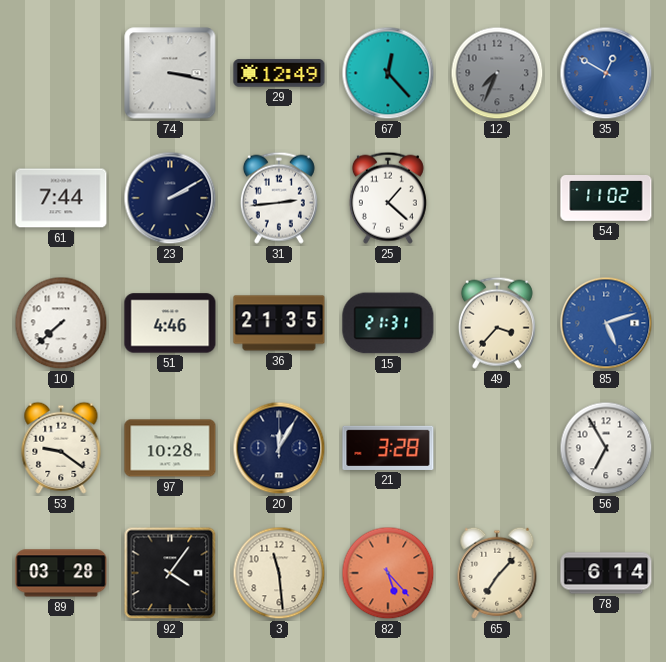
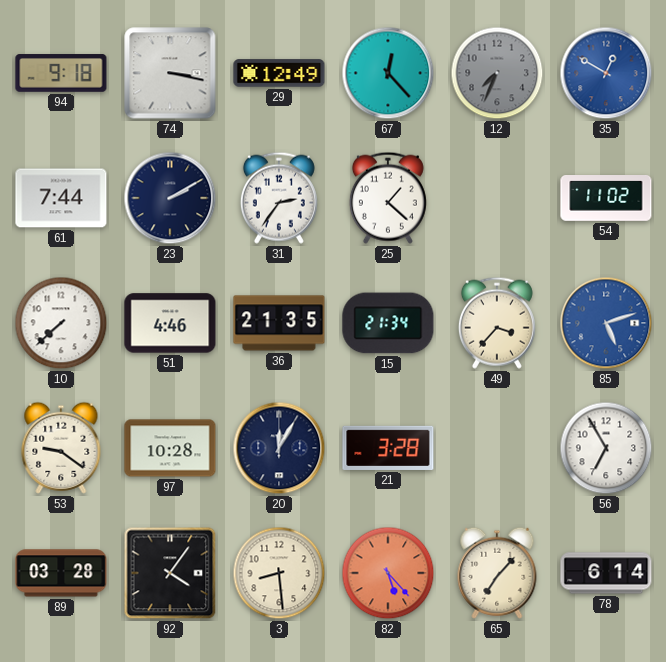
94: none -> 9:18 (61, 73)
31: 2:44 -> 2:36 (279, 198)
15: 21:31 -> 21:34 (388, 323)
3: 11:29 -> 8:29 (279, 573)
